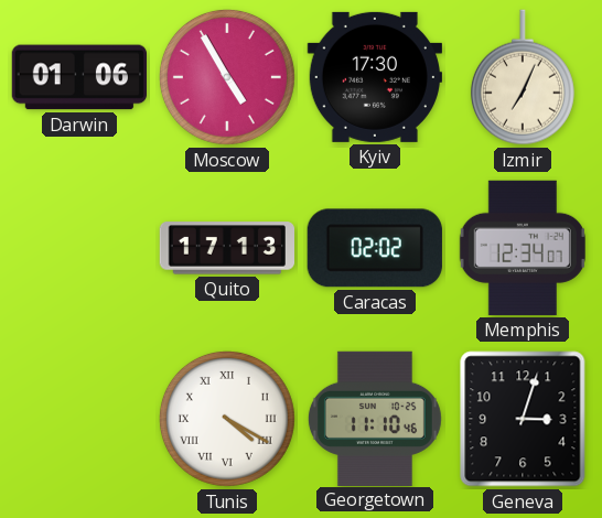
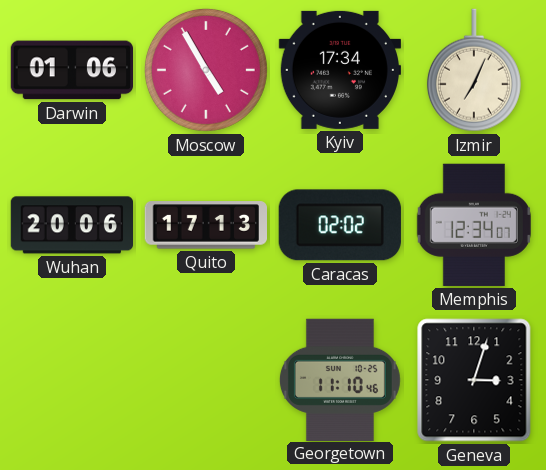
Kyiv: 17:30 -> 17:34 (339, 70)
Wuhan: none -> 20:06 (71, 225)
Tunis: 4:20 -> none (227, 419)
